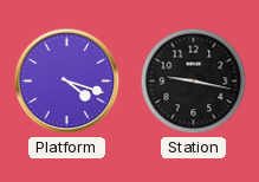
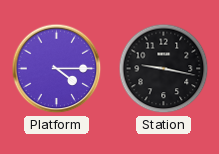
Platform: 4:18 -> 4:15 (57, 69)
